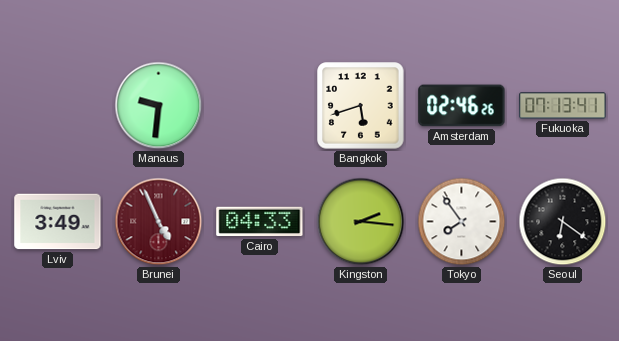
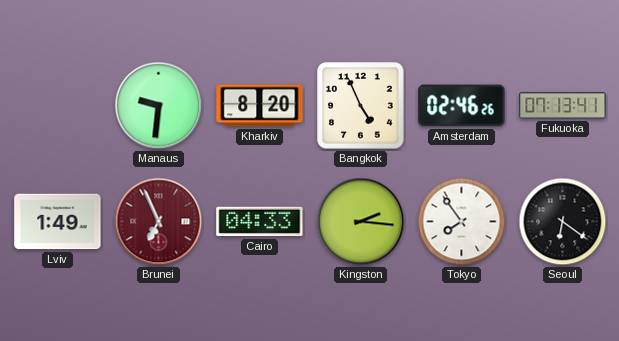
Kharkiv: none -> 8:20 (260, 106)
Bangkok: 5:42 -> 4:56 (361, 106)
Lviv: 3:49 -> 1:49 (58, 222)
Brunei: 4:56 -> 6:56 (159, 222)
